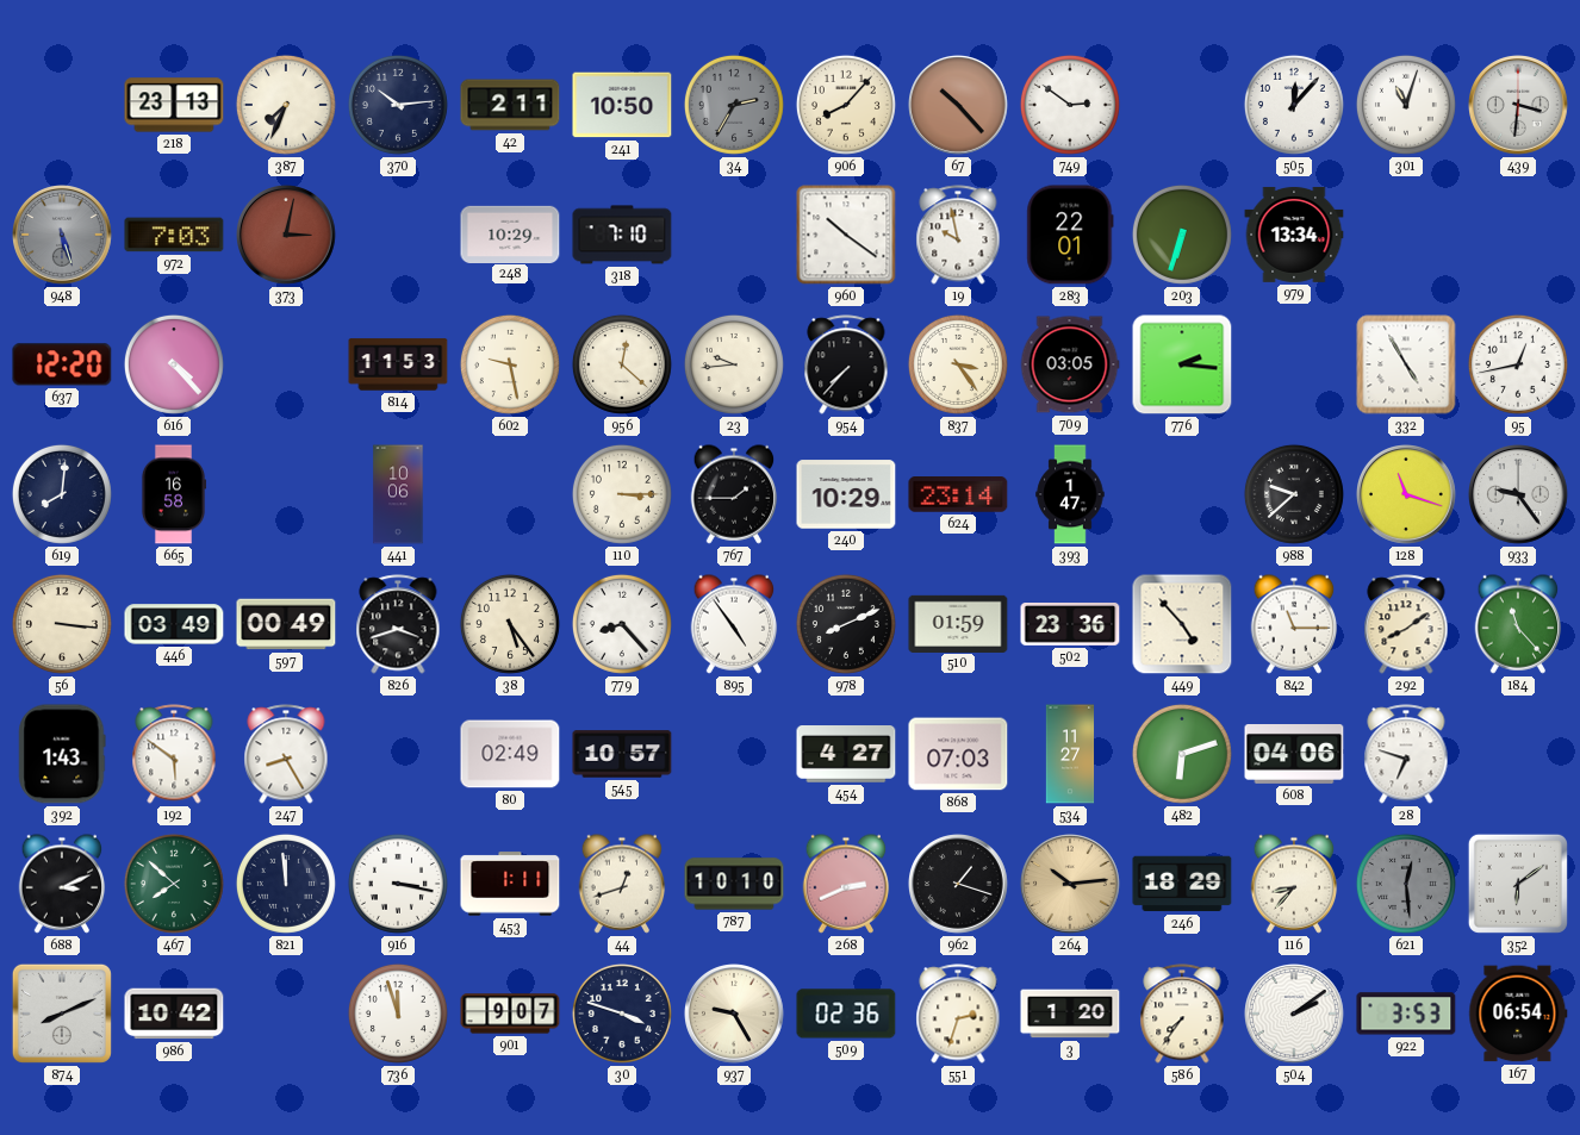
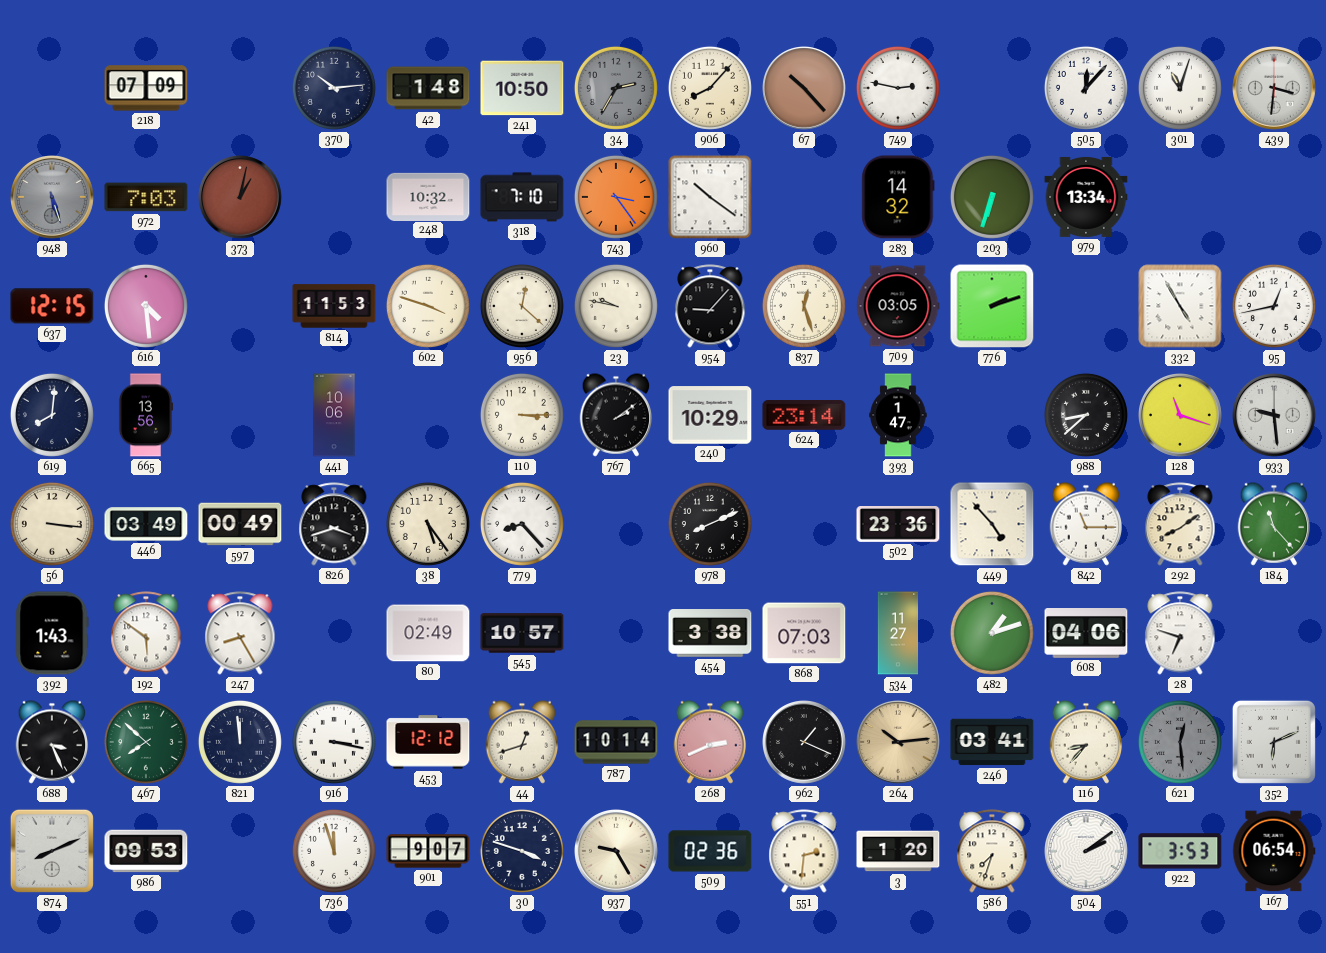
218: 23:13 -> 07:09 (146, 88)
387: 7:34 -> none (286, 105)
42: 2:11 -> 1:48 (428, 88)
749: 2:51 -> 2:47 (898, 88)
373: 3:02 -> 1:02 (241, 198)
248: 10:29 -> 10:32 (428, 196)
743: none -> 3:24 (616, 197)
19: 9:58 -> none (958, 235)
283: 22:01 -> 14:32 (898, 197)
637: 12:20 -> 12:15 (52, 306)
616: 4:23 -> 4:29 (146, 306)
602: 9:28 -> 3:48 (428, 306)
23: 9:44 -> 9:47 (616, 306)
954: 7:37 -> 9:07 (710, 306)
837: 3:24 -> 12:27 (804, 306)
776: 2:16 -> 2:12 (992, 306)
665: 16:58 -> 13:56 (146, 415)
767: 1:45 -> 2:09 (616, 415)
988: 9:38 -> 8:38 (1086, 415)
933: 9:24 -> 9:29 (1275, 416)
895: 4:54 -> none (734, 624)
510: 01:59 -> none (958, 623)
454: 4:27 -> 3:38 (710, 634)
482: 6:12 -> 1:12 (992, 633)
688: 3:11 -> 3:26 (52, 742)
453: 1:11 -> 12:12 (428, 742)
787: 10:10 -> 10:14 (616, 742)
962: 1:18 -> 1:19 (805, 743)
246: 18:29 -> 03:41 (992, 742)
352: 6:09 -> 6:11 (1274, 742)
986: 10:42 -> 09:53 (146, 851)
551: 2:33 -> 2:31 (804, 851)
586: 7:36 -> 7:33 (992, 851)
